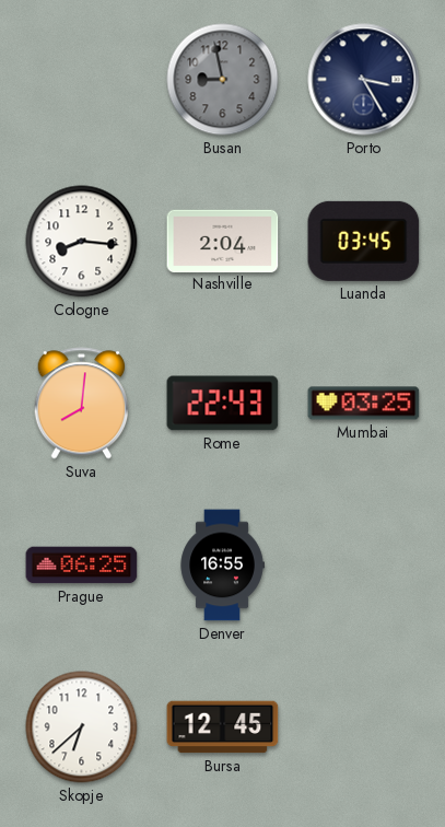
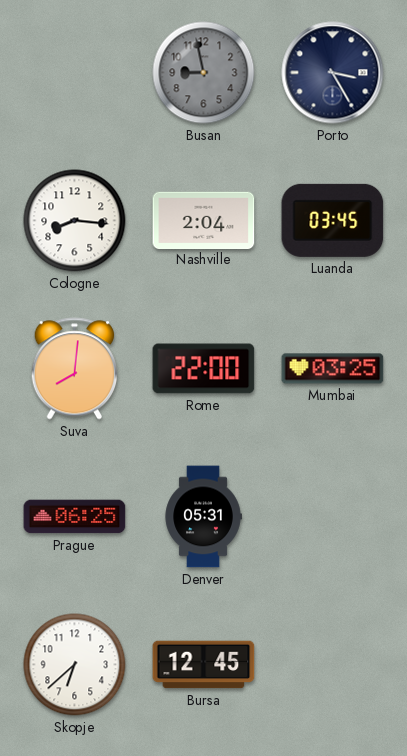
Rome: 22:43 -> 22:00 (204, 369)
Denver: 16:55 -> 05:31 (203, 517)
